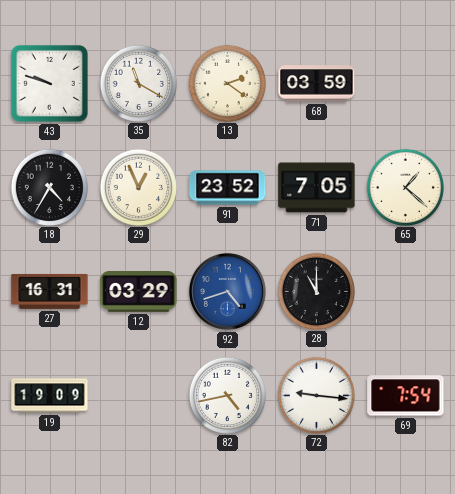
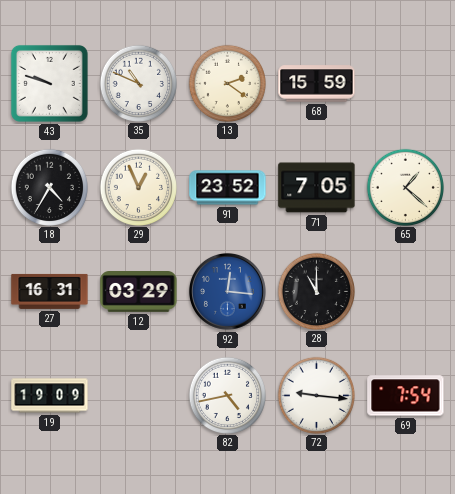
35: 11:20 -> 10:49 (138, 83)
68: 03:59 -> 15:59 (317, 84)
92: 4:42 -> 12:16 (227, 291)
